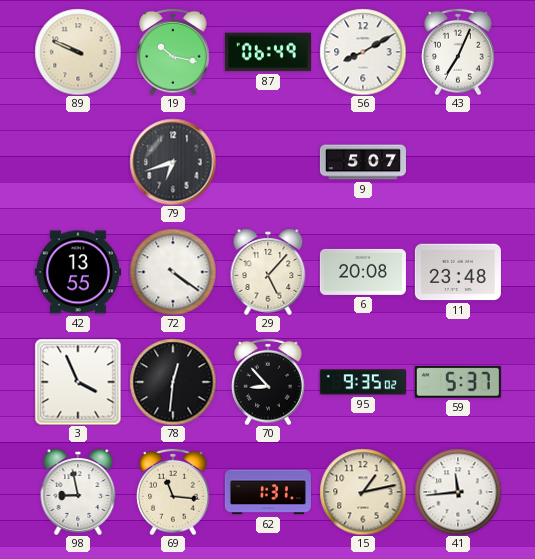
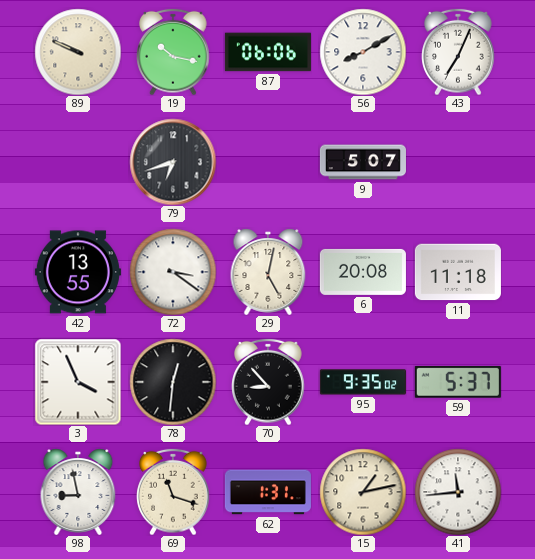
87: 06:49 -> 06:06 (268, 52)
72: 4:21 -> 3:21 (173, 272)
29: 5:07 -> 5:02 (268, 272)
11: 23:48 -> 11:18 (458, 272)
69: 11:16 -> 11:18 (173, 492)
